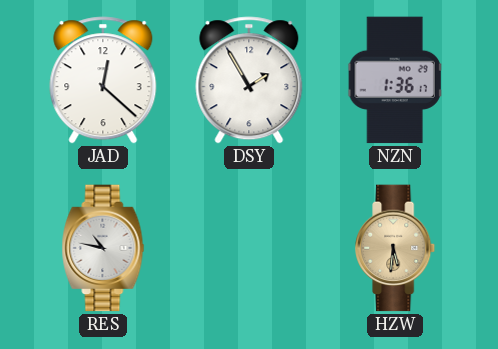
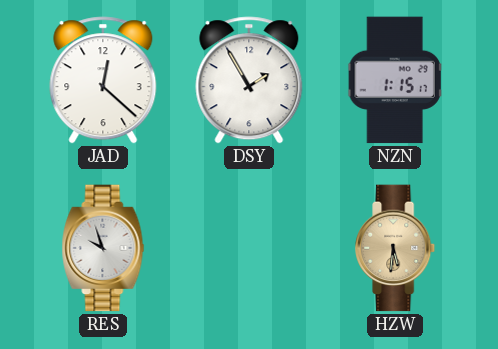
NZN: 1:36 -> 1:15 (395, 80)
RES: 10:47 -> 9:57 (103, 248)
